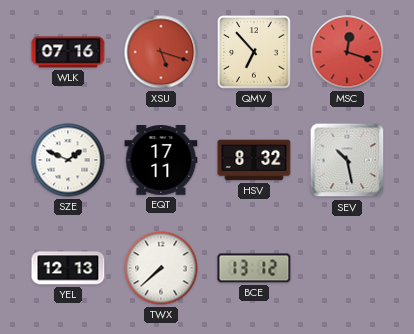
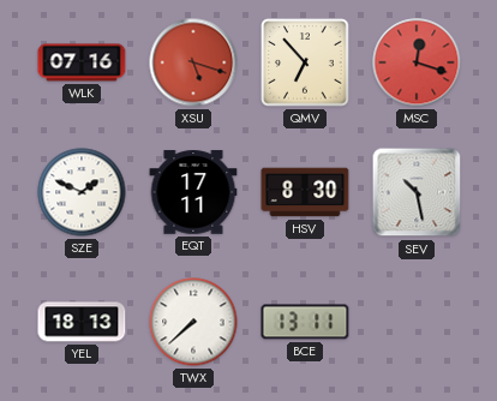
HSV: 8:32 -> 8:30 (305, 192)
YEL: 12:13 -> 18:13 (82, 322)
BCE: 13:12 -> 13:11 (305, 322)
